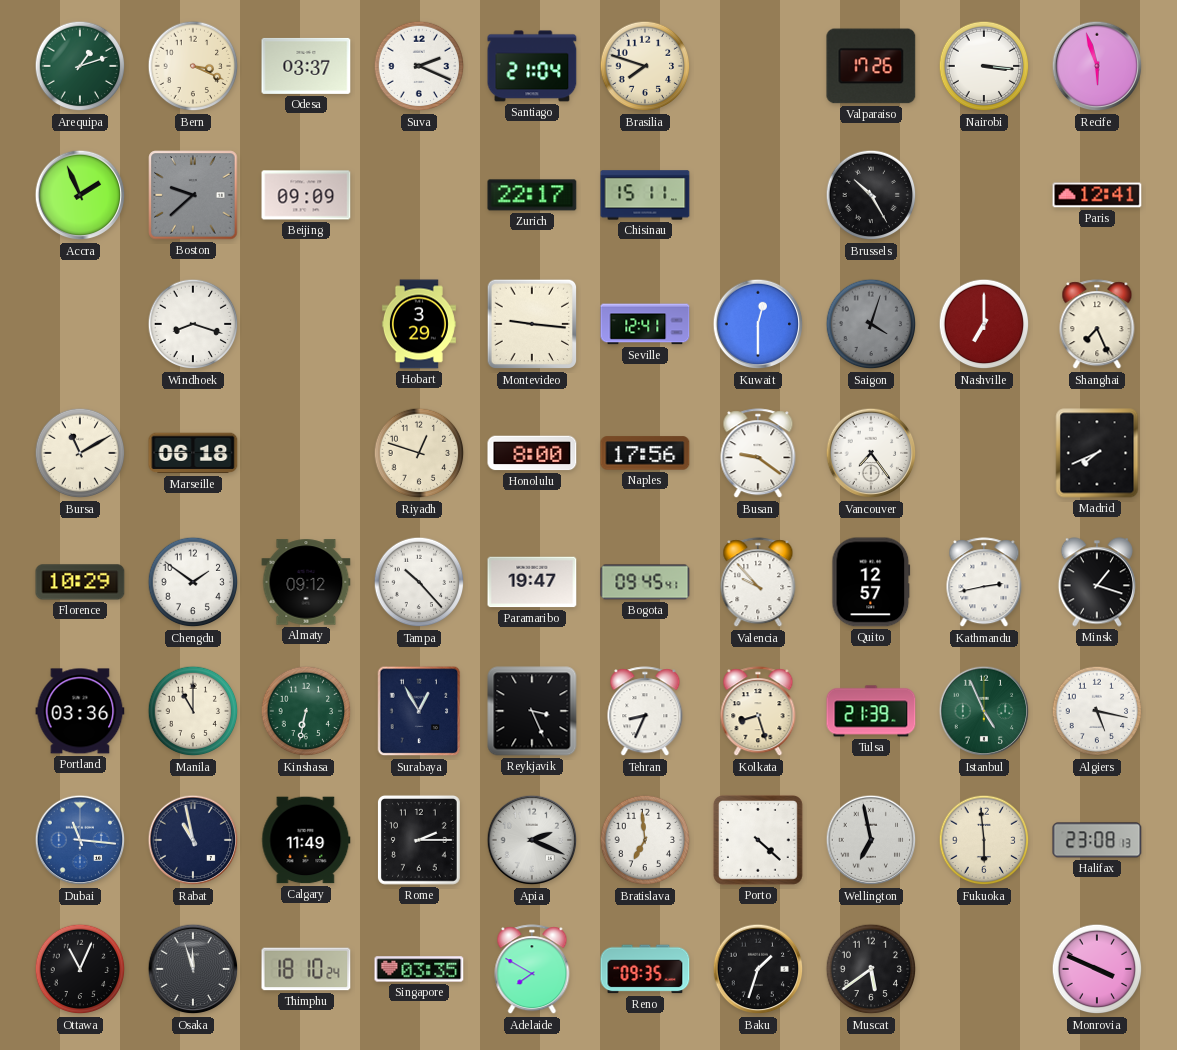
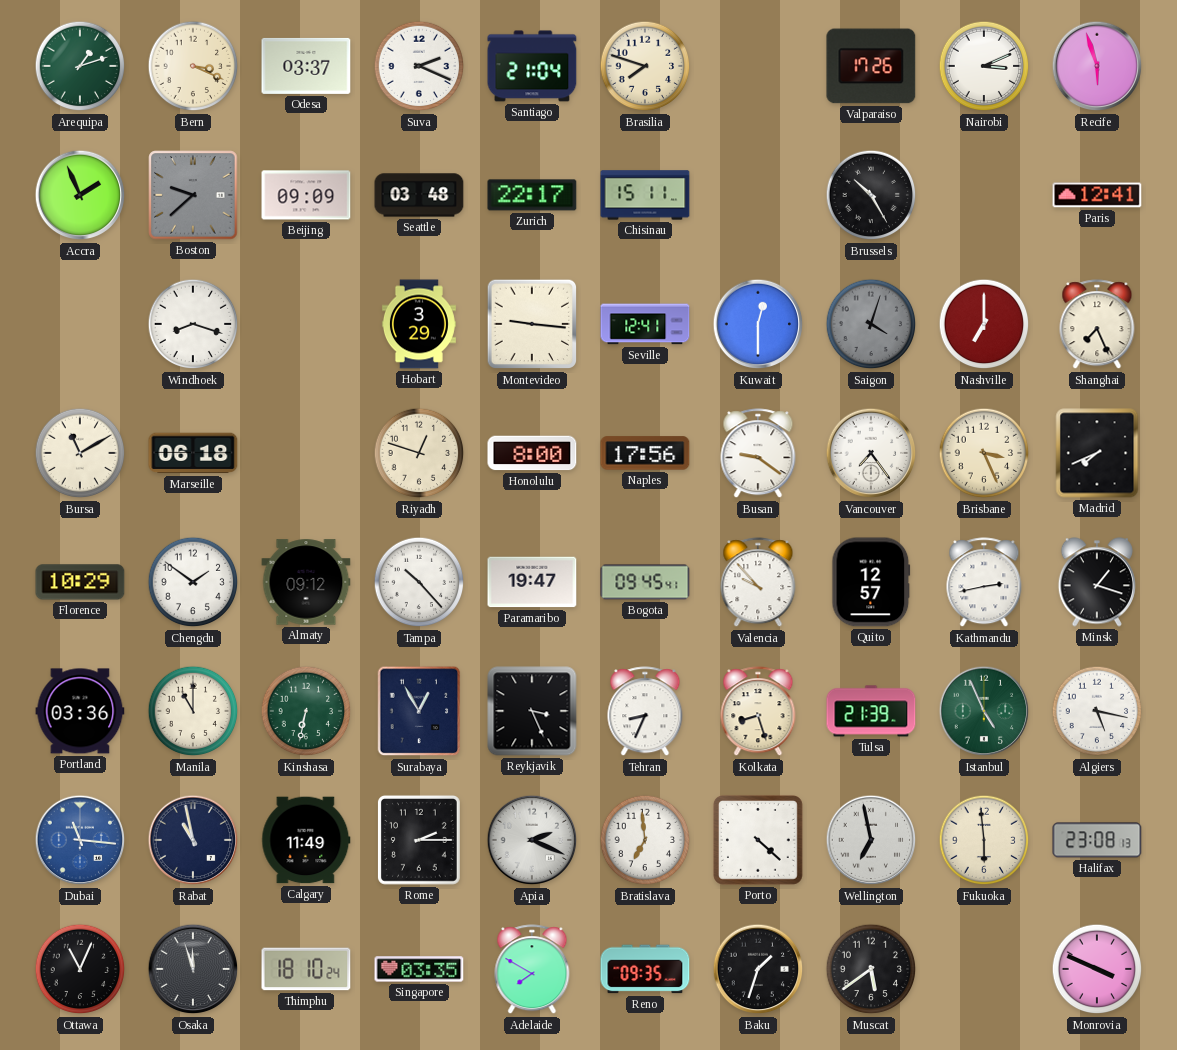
Nairobi: 3:16 -> 3:11 (984, 66)
Seattle: none -> 03:48 (419, 195)
Brisbane: none -> 3:26 (984, 453)
